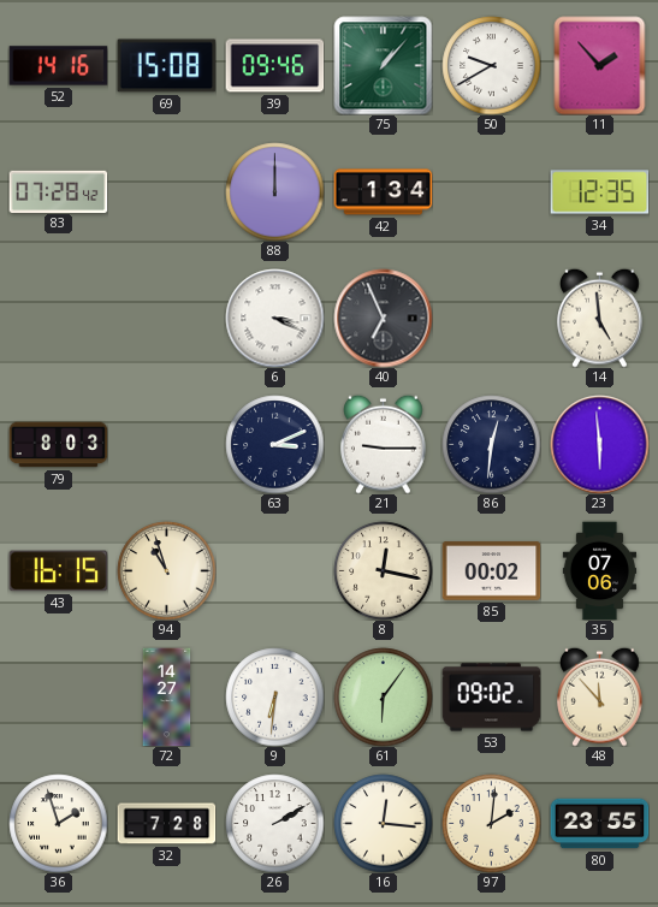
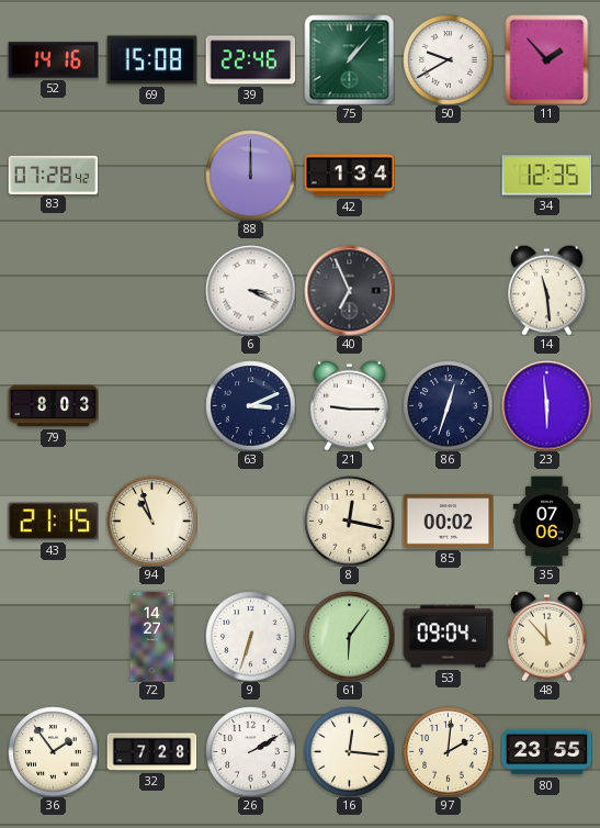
39: 09:46 -> 22:46 (250, 60)
14: 4:59 -> 11:29 (547, 290)
86: 12:31 -> 12:33 (448, 405)
43: 16:15 -> 21:15 (53, 522)
9: 6:31 -> 6:33 (250, 636)
53: 09:02 -> 09:04 (448, 637)
36: 1:57 -> 1:54 (53, 751)
